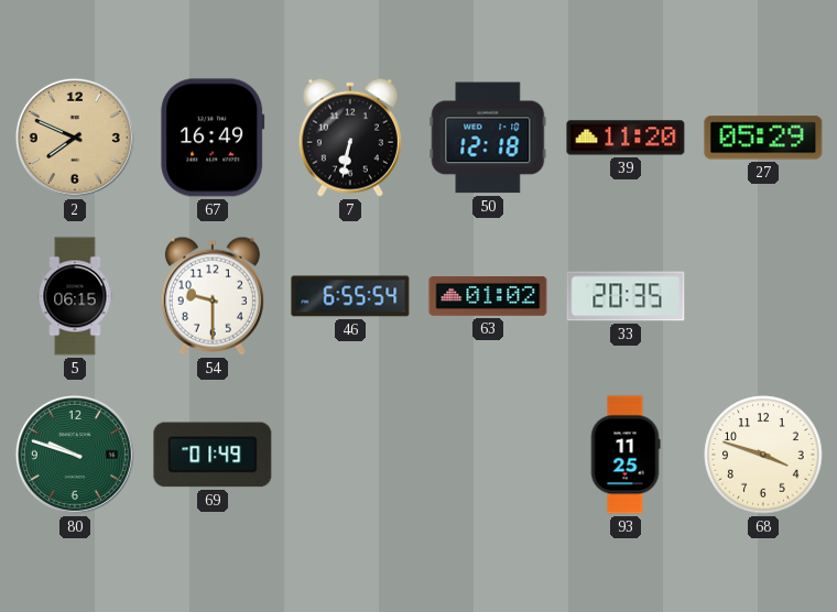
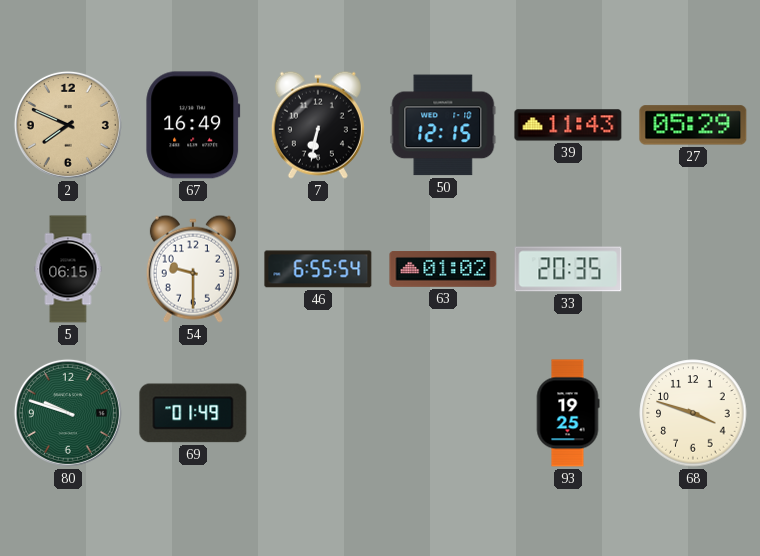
50: 12:18 -> 12:15 (443, 125)
39: 11:20 -> 11:43 (568, 125)
93: 11:25 -> 19:25 (568, 413)
